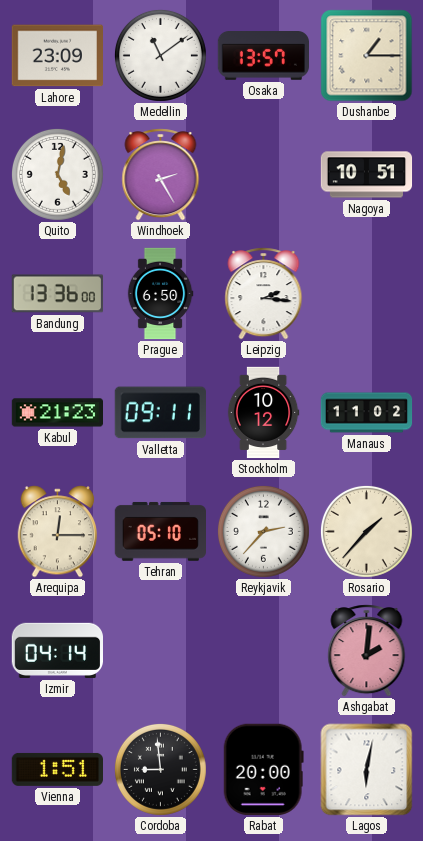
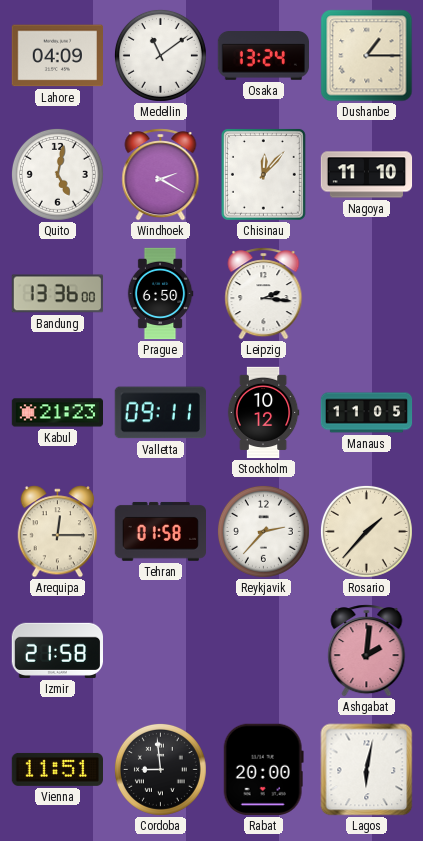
Lahore: 23:09 -> 04:09 (57, 56)
Osaka: 13:57 -> 13:24 (263, 56)
Windhoek: 2:25 -> 2:20 (161, 175)
Chisinau: none -> 12:07 (263, 174)
Nagoya: 10:51 -> 11:10 (367, 175)
Manaus: 11:02 -> 11:05 (367, 413)
Tehran: 05:10 -> 01:58 (160, 532)
Izmir: 04:14 -> 21:58 (57, 650)
Vienna: 1:51 -> 11:51 (57, 769)
